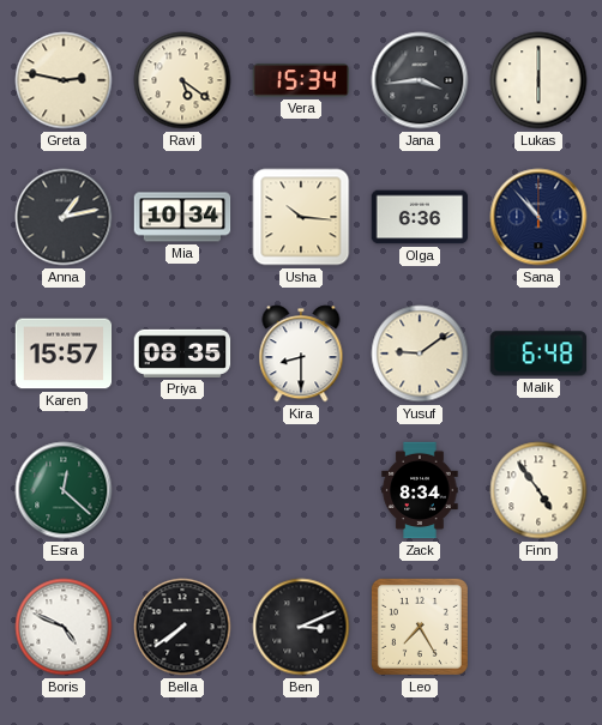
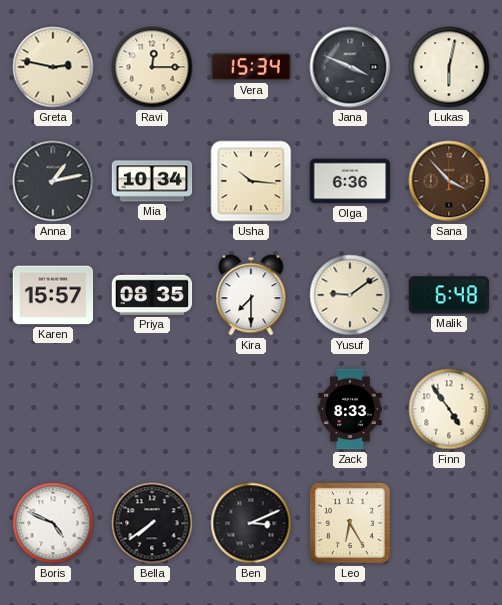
Ravi: 5:21 -> 12:15 (152, 67)
Jana: 3:44 -> 3:49 (350, 67)
Lukas: 6:00 -> 6:02 (449, 67)
Sana: 10:53 -> 3:53 (449, 181)
Sana dial: navy -> brown (449, 181)
Kira: 8:30 -> 7:30 (251, 295)
Esra: 12:22 -> none (64, 490)
Zack: 8:34 -> 8:33 (350, 409)
Leo: 7:25 -> 6:25 (350, 523)
